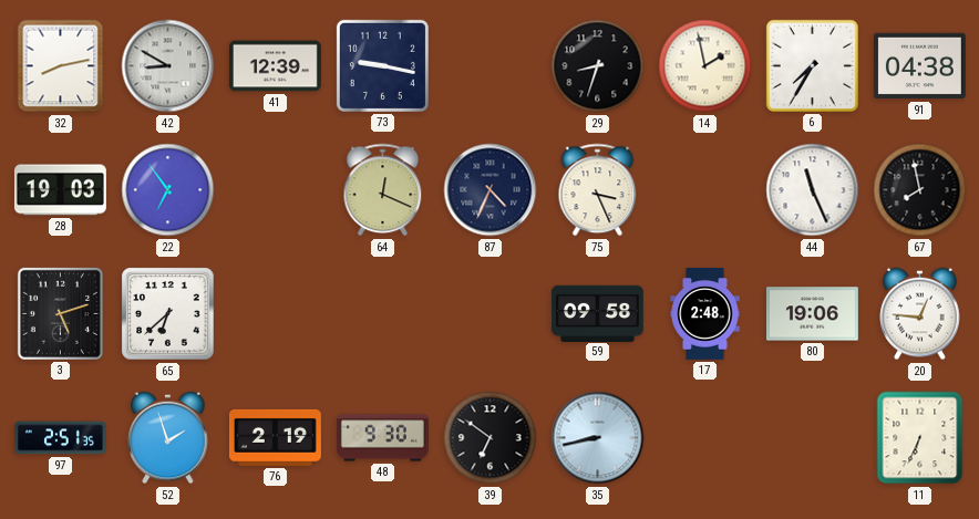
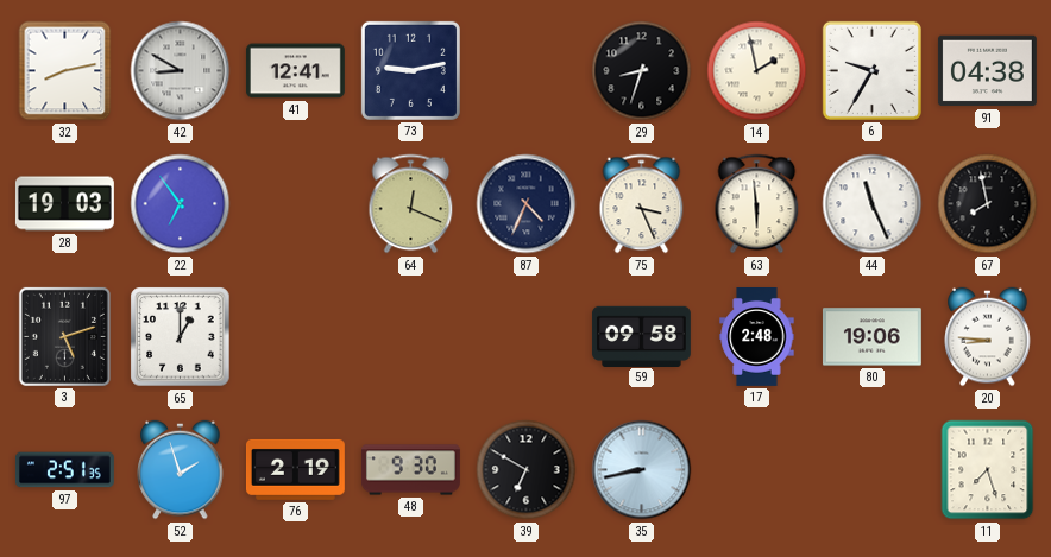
41: 12:39 -> 12:41 (295, 71)
73: 9:17 -> 9:13 (410, 70)
6: 7:35 -> 9:35 (871, 70)
63: none -> 5:59 (757, 204)
65: 6:38 -> 1:00 (181, 337)
20: 12:46 -> 8:46 (988, 337)
39: 6:51 -> 6:50 (527, 470)
11: 6:34 -> 7:27 (988, 470)
